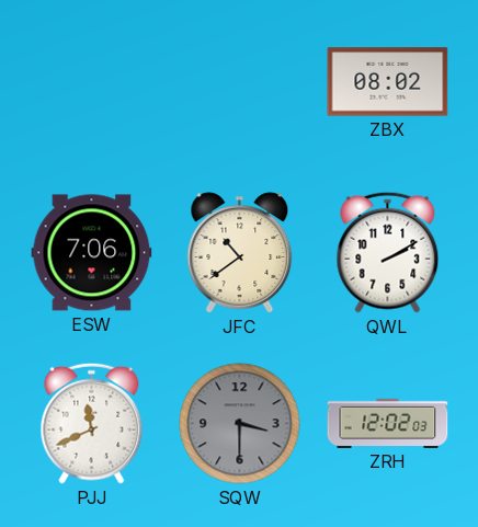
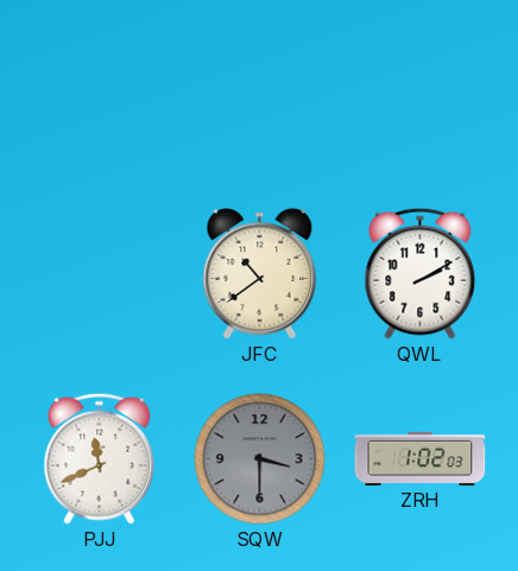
ZBX: 08:02 -> none (388, 82)
ESW: 7:06 -> none (92, 253)
ZRH: 12:02 -> 1:02 (421, 458)
